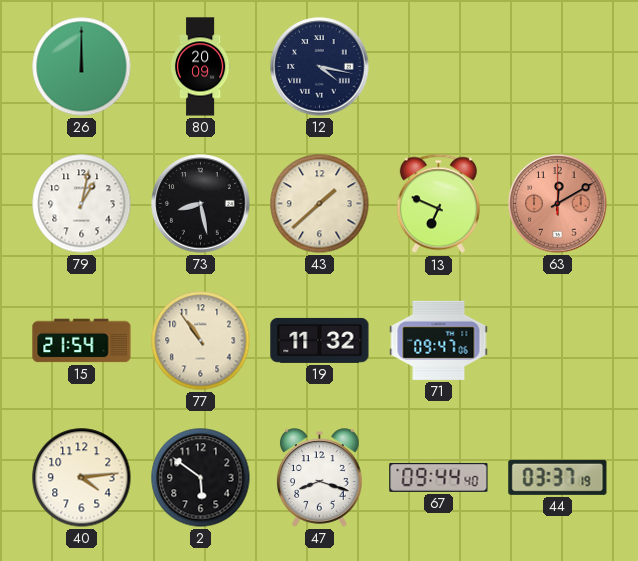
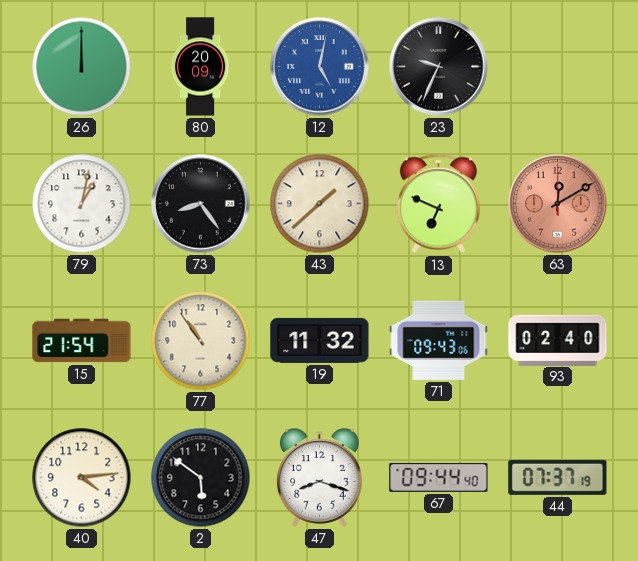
12: 4:17 -> 5:02 (320, 67)
12 dial: navy -> blue (320, 67)
23: none -> 9:34 (439, 67)
73: 8:28 -> 8:24 (201, 204)
71: 09:47 -> 09:43 (439, 340)
93: none -> 02:40 (558, 340)
44: 03:37 -> 07:37 (558, 477)
